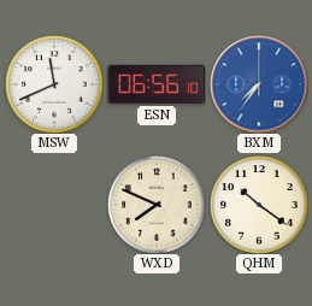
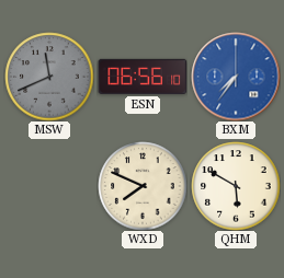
MSW dial: white -> grey (49, 77)
QHM: 10:21 -> 5:50 (236, 186)
